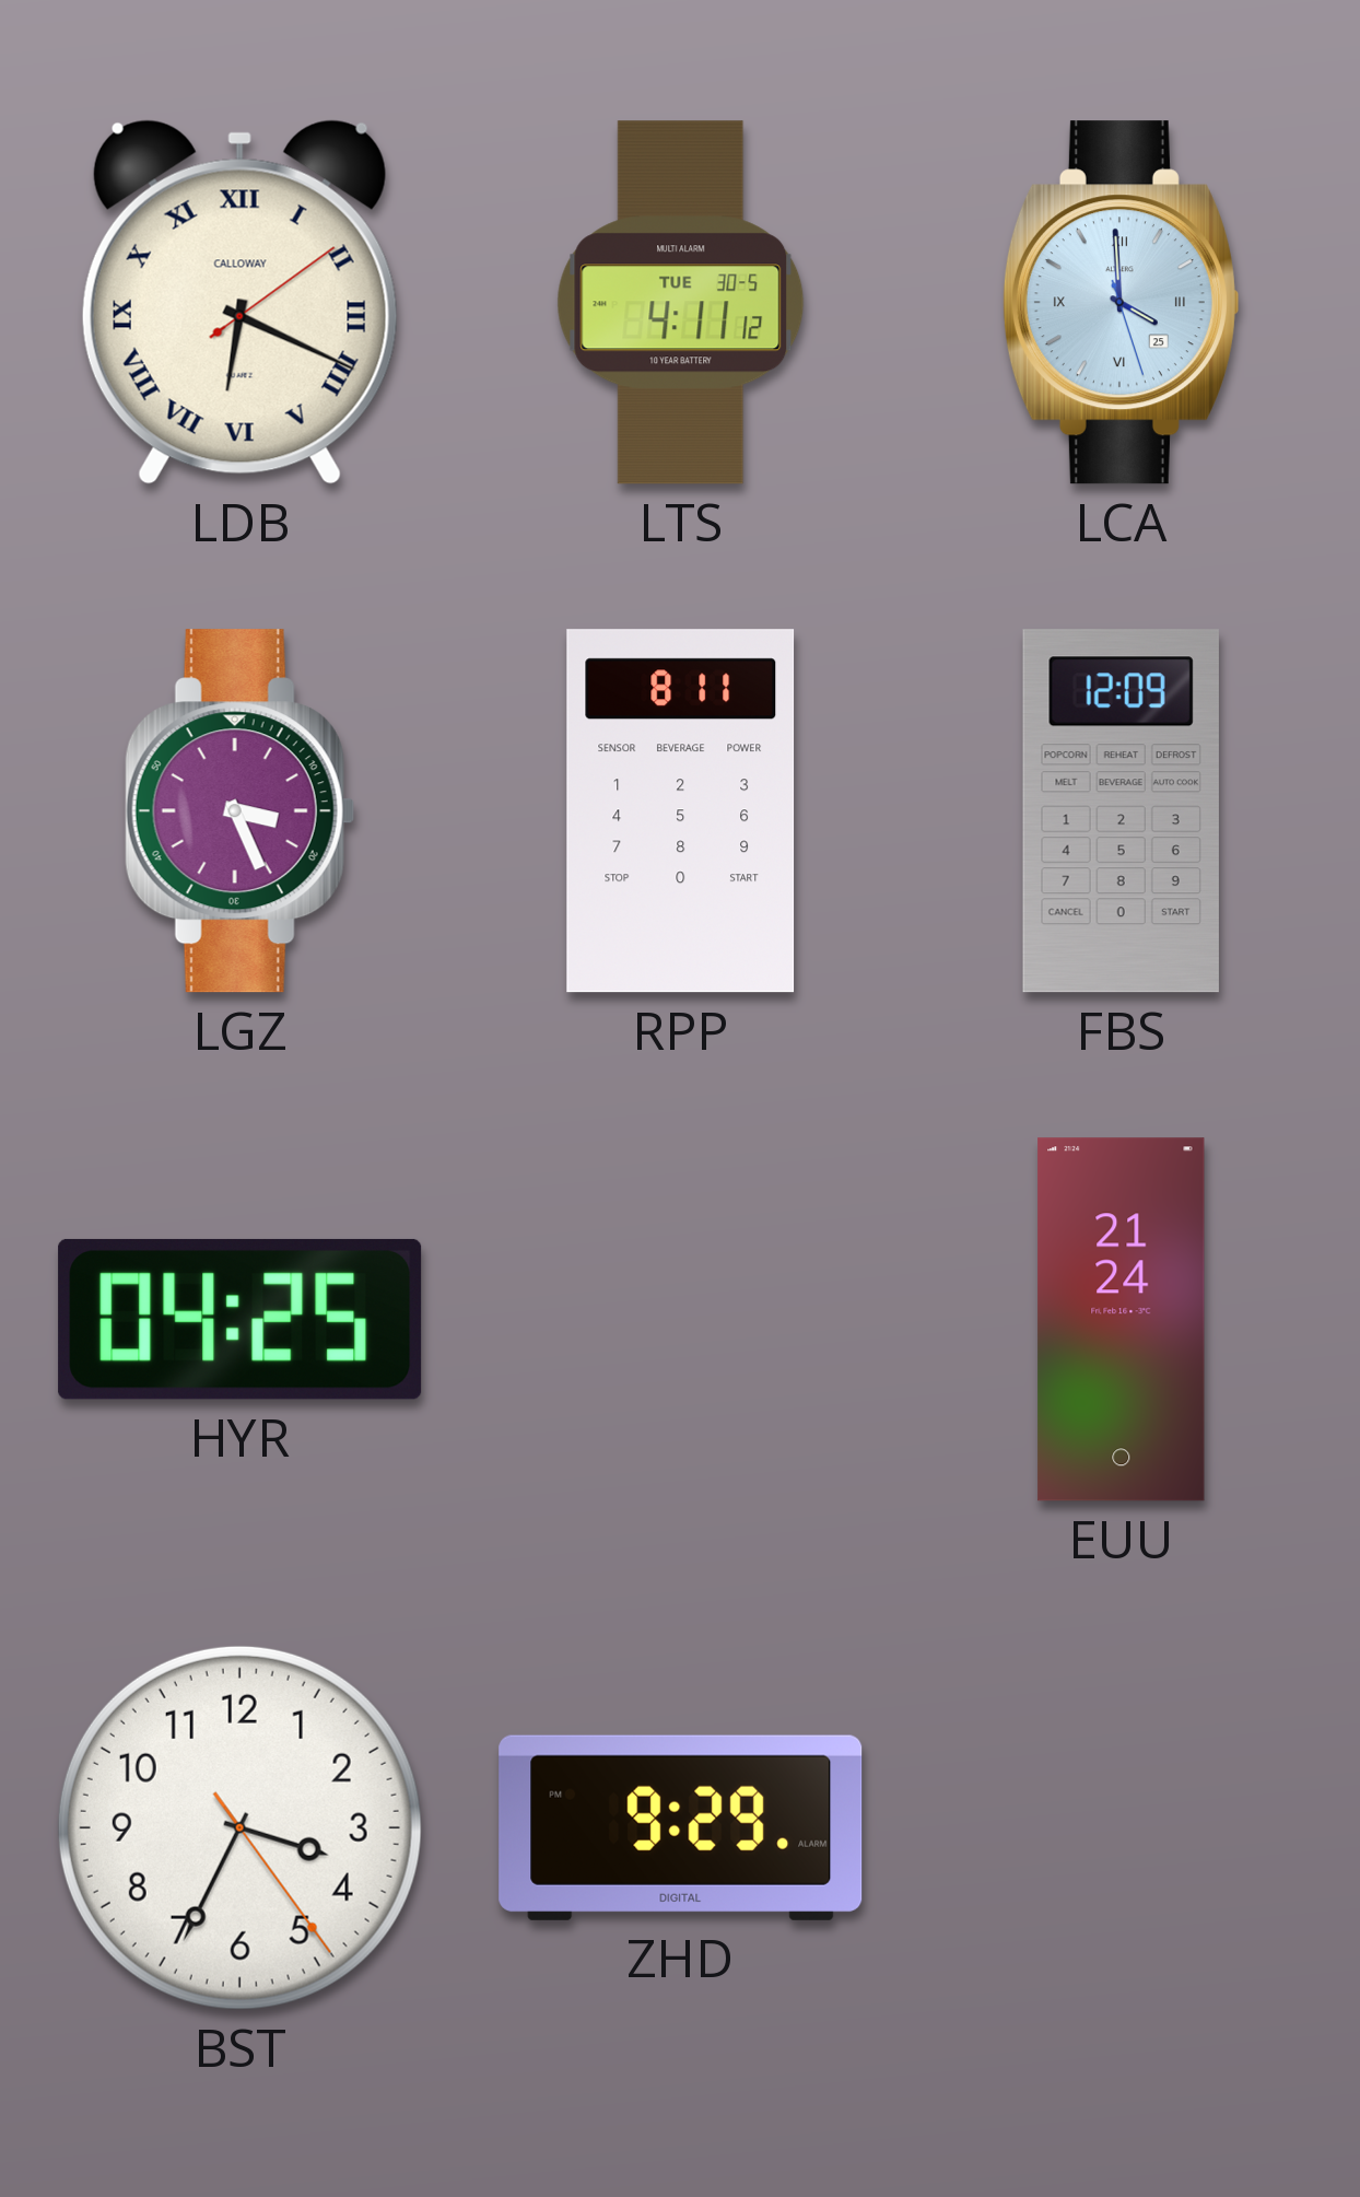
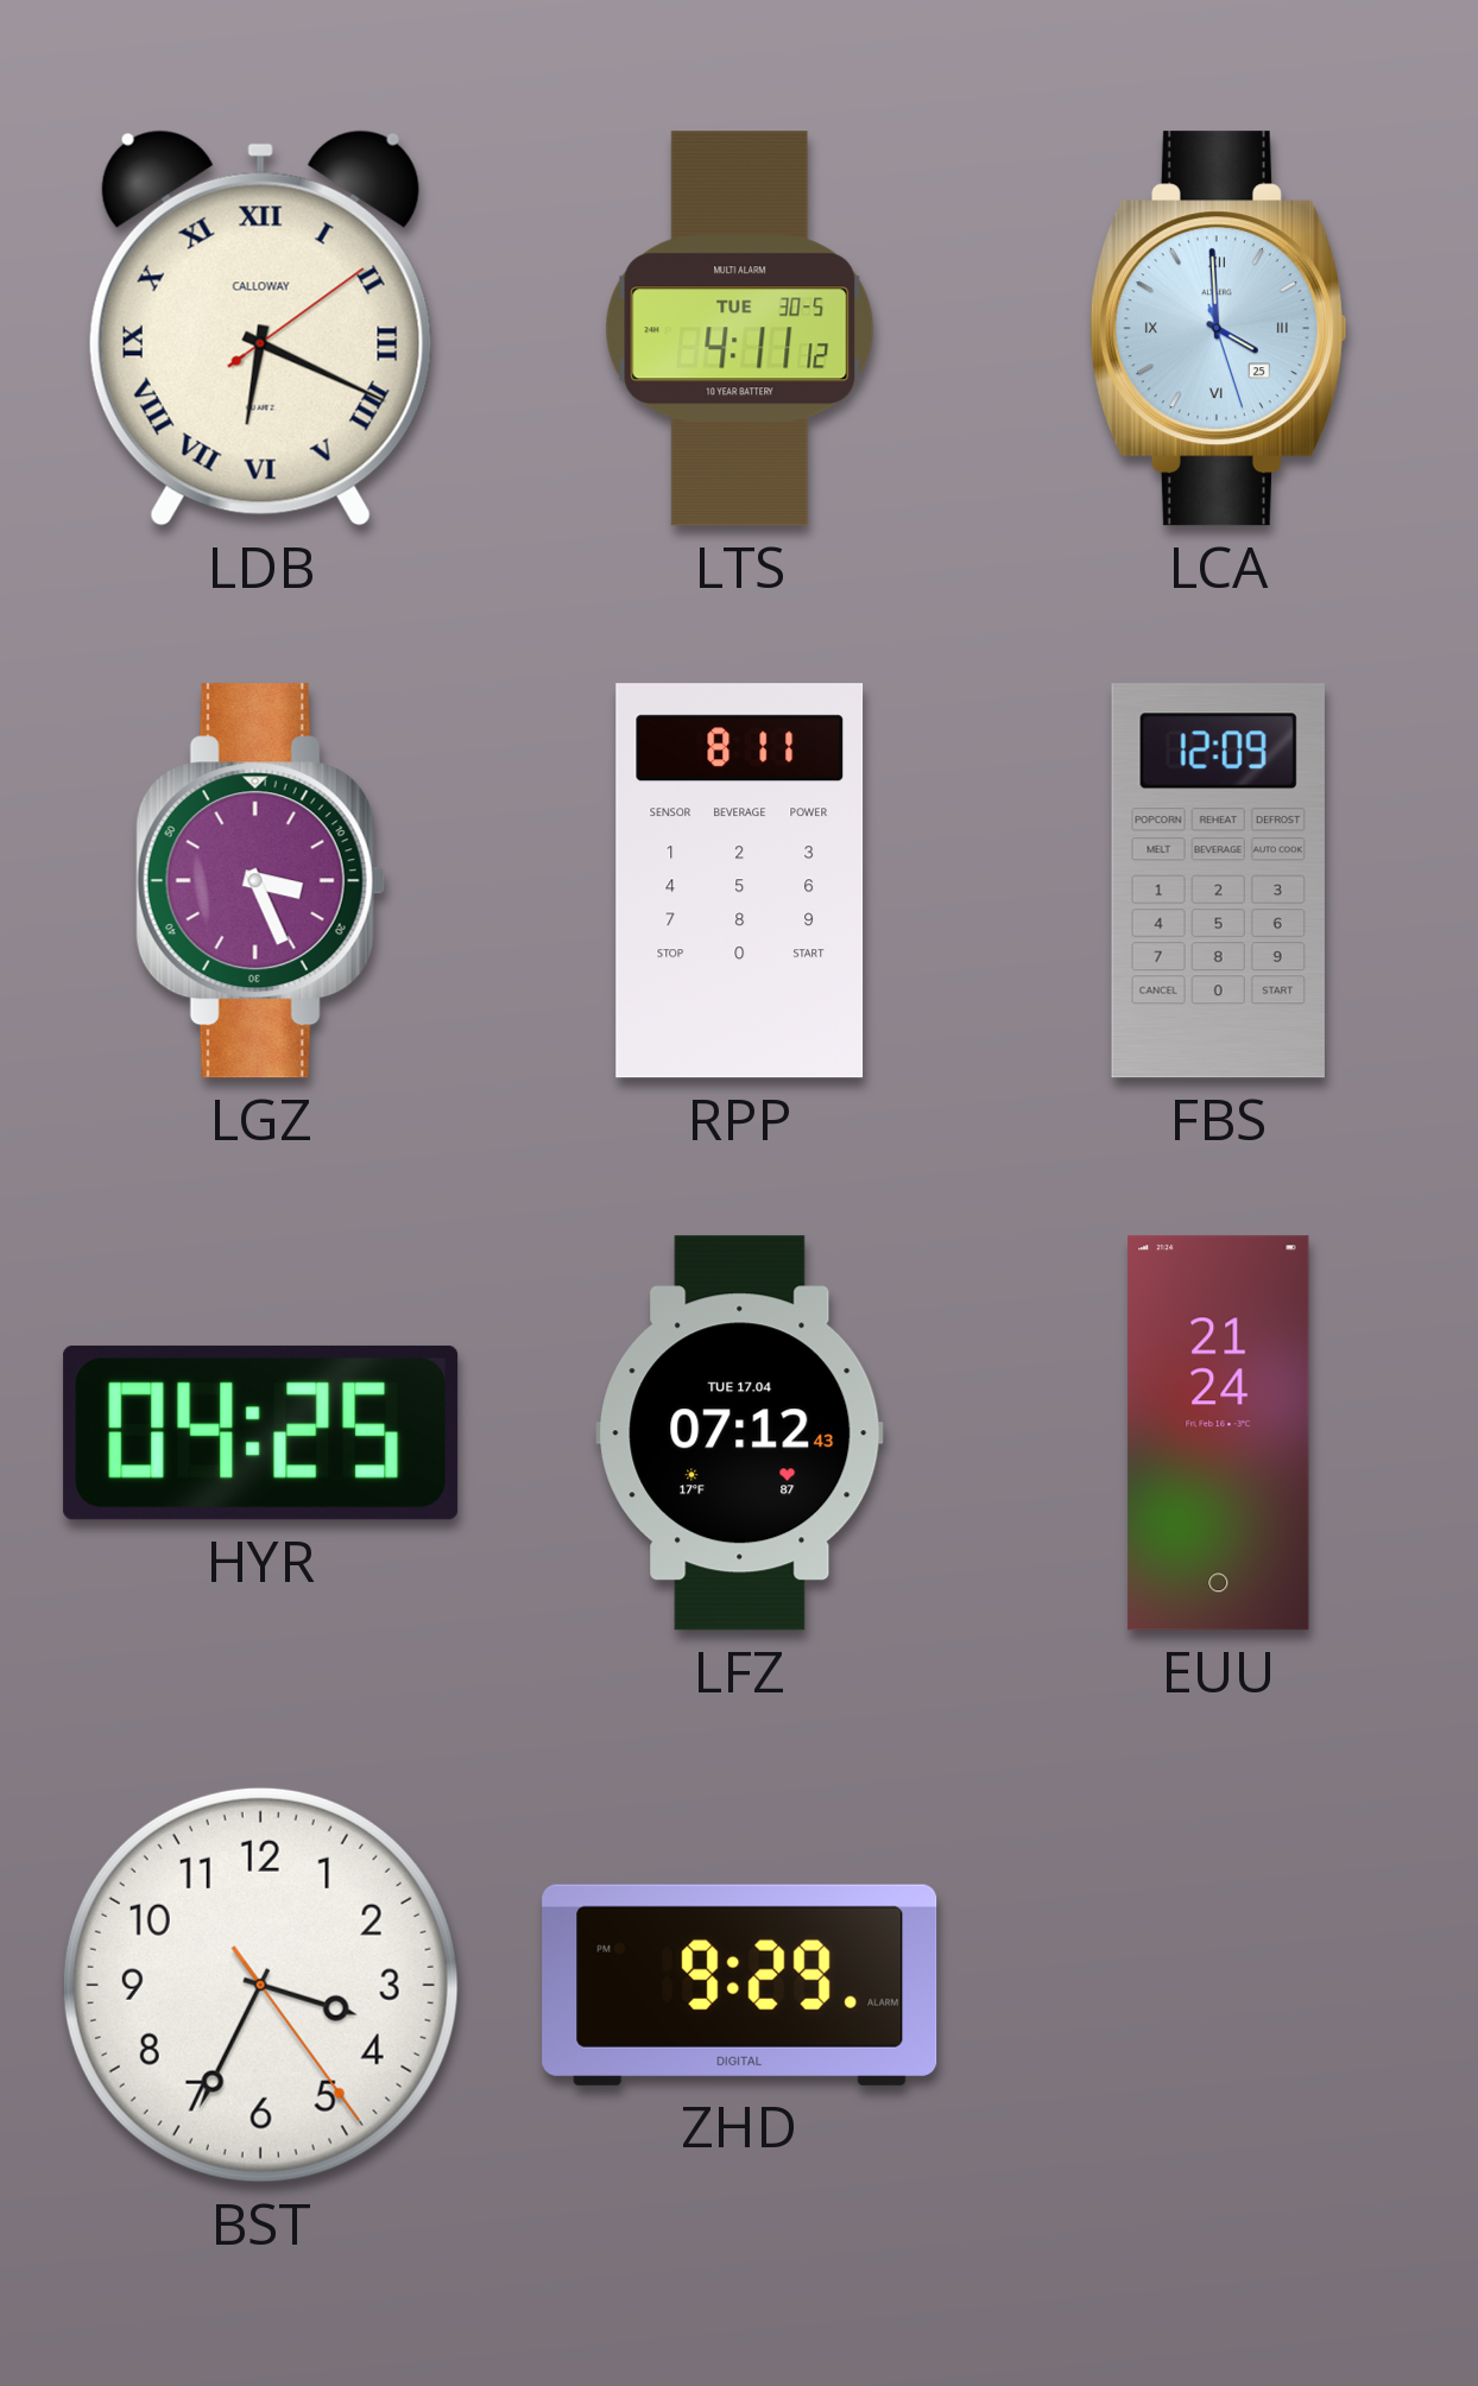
LFZ: none -> 07:12 (740, 1434)
